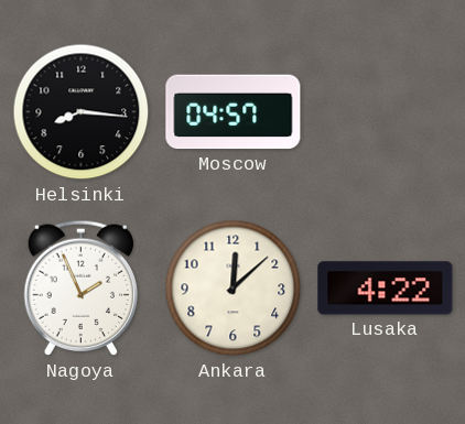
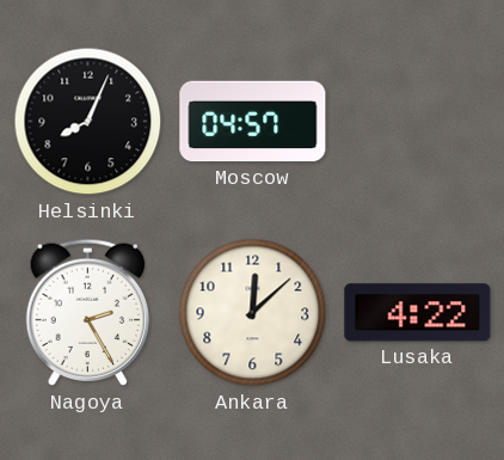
Helsinki: 8:16 -> 8:04 (88, 122)
Nagoya: 1:56 -> 2:25 (87, 313)
